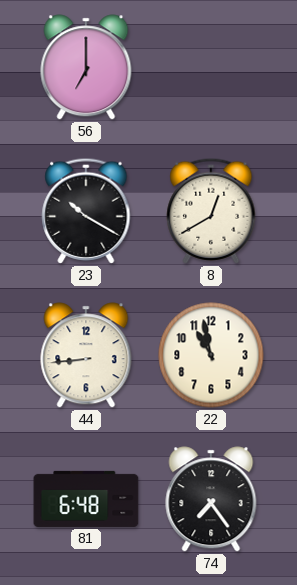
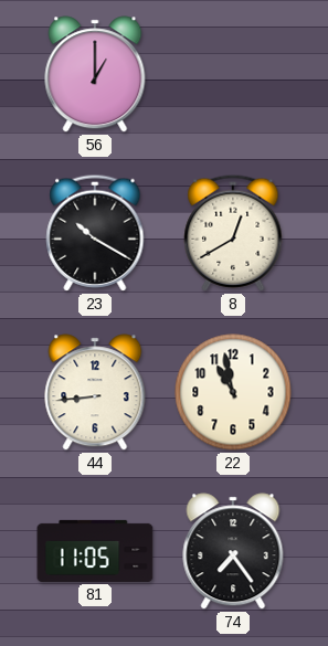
56: 7:00 -> 1:00 (95, 74)
81: 6:48 -> 11:05 (95, 551)
